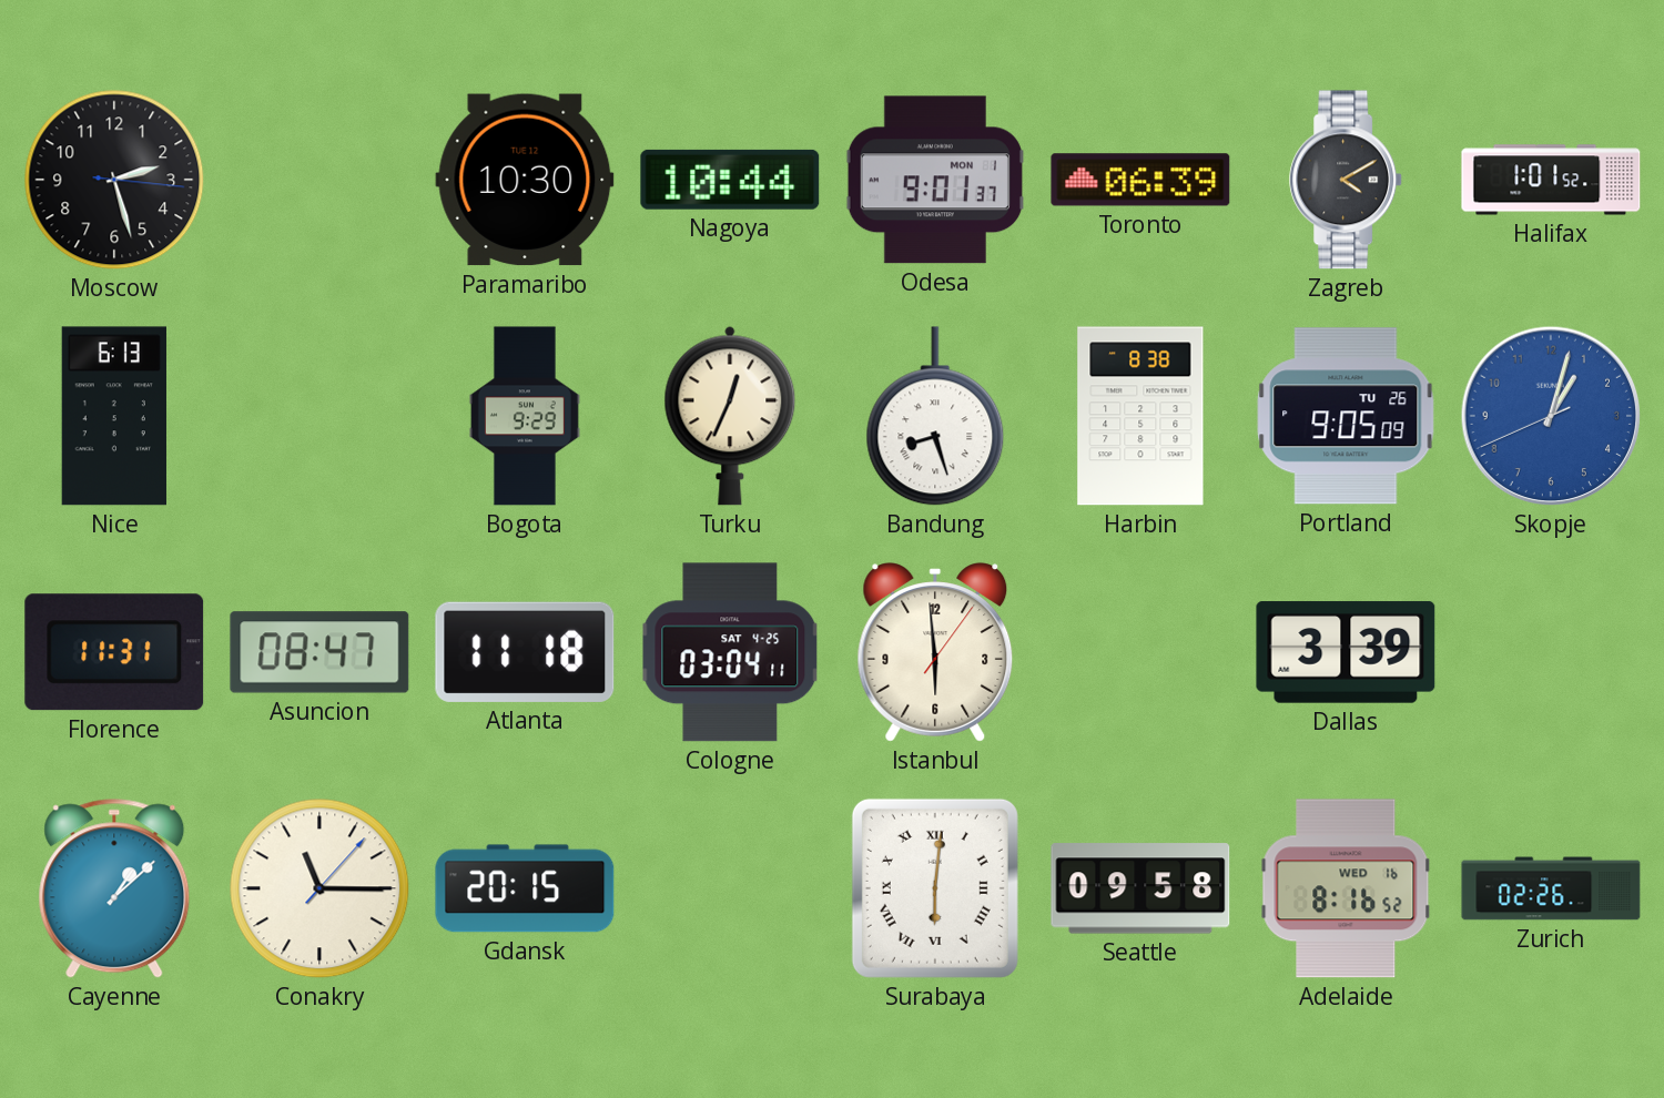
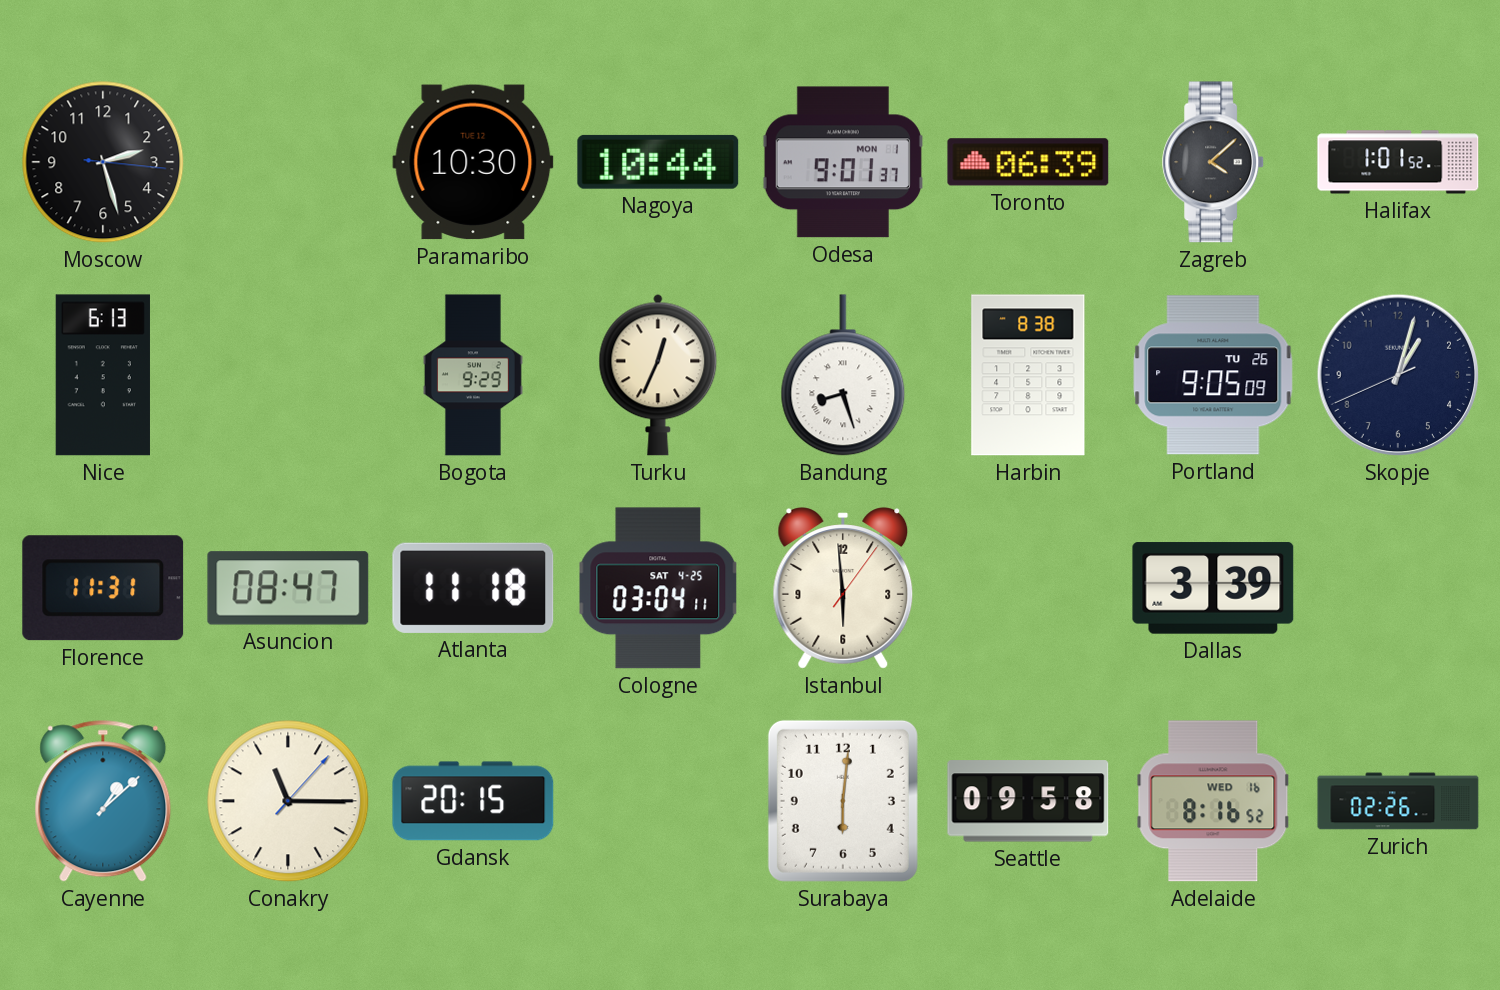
Zagreb: 4:10 -> 4:08 (1214, 162)
Skopje dial: blue -> navy (1398, 375)
Surabaya numerals: Roman -> Arabic (843, 801)
